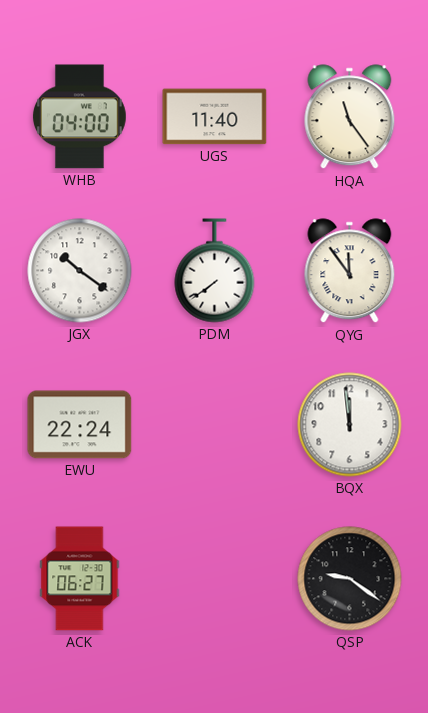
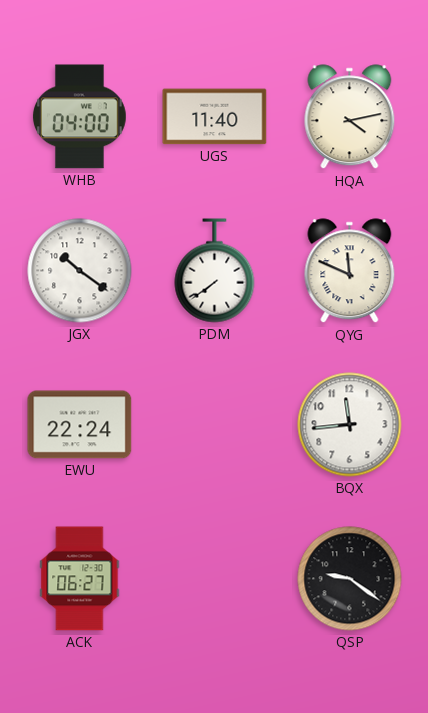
HQA: 11:24 -> 4:13 (350, 117)
QYG: 11:54 -> 11:49 (350, 271)
BQX: 11:59 -> 11:44 (350, 425)
